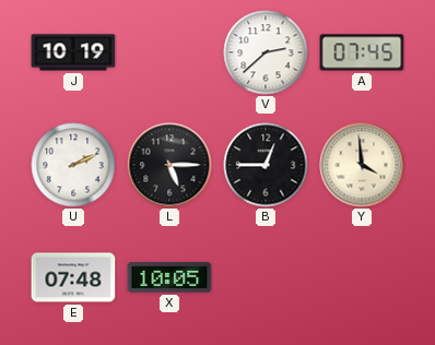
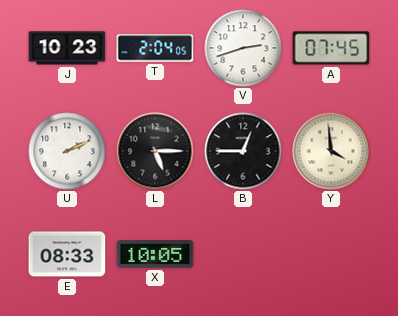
J: 10:19 -> 10:23 (67, 48)
T: none -> 2:04 (155, 48)
V: 2:38 -> 2:42 (243, 48)
E: 07:48 -> 08:33 (67, 254)
